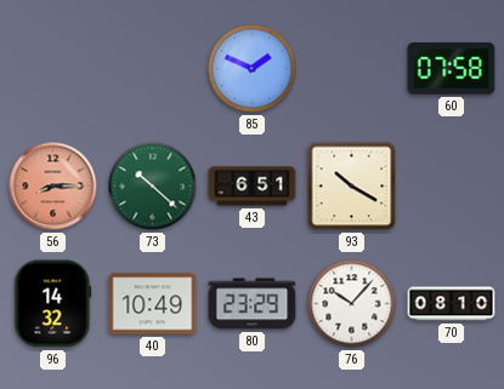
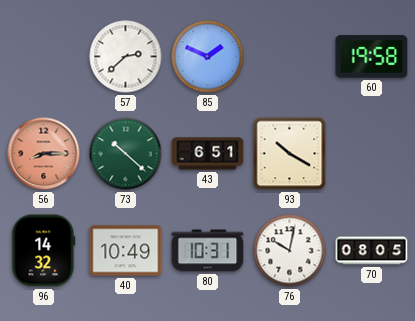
57: none -> 2:38 (126, 57)
60: 07:58 -> 19:58 (372, 57)
80: 23:29 -> 10:31 (208, 251)
76: 10:07 -> 10:02 (290, 251)
70: 08:10 -> 08:05 (372, 251)
